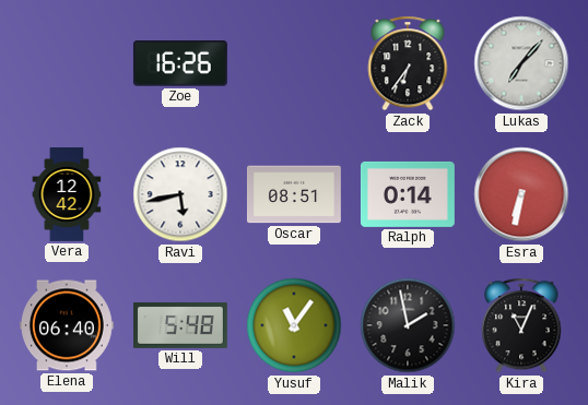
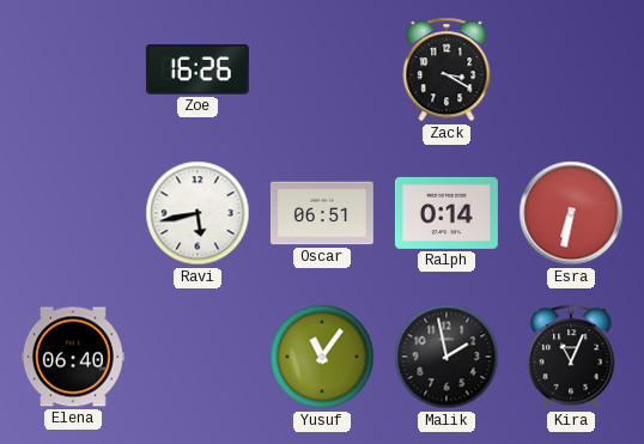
Zack: 6:36 -> 3:20 (446, 69)
Lukas: 7:07 -> none (521, 63)
Vera: 12:42 -> none (67, 195)
Oscar: 08:51 -> 06:51 (322, 213)
Will: 5:48 -> none (180, 325)
